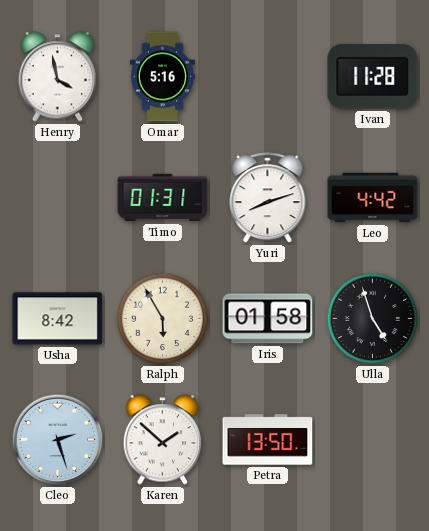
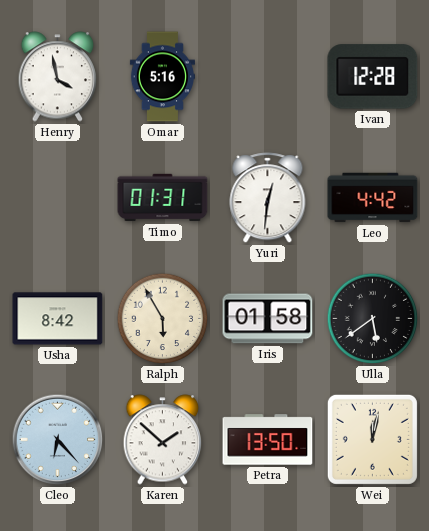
Ivan: 11:28 -> 12:28 (373, 77)
Yuri: 8:12 -> 12:31 (268, 198)
Ulla: 4:57 -> 5:39 (373, 319)
Cleo: 2:27 -> 6:23 (58, 440)
Wei: none -> 12:02 (372, 439)
